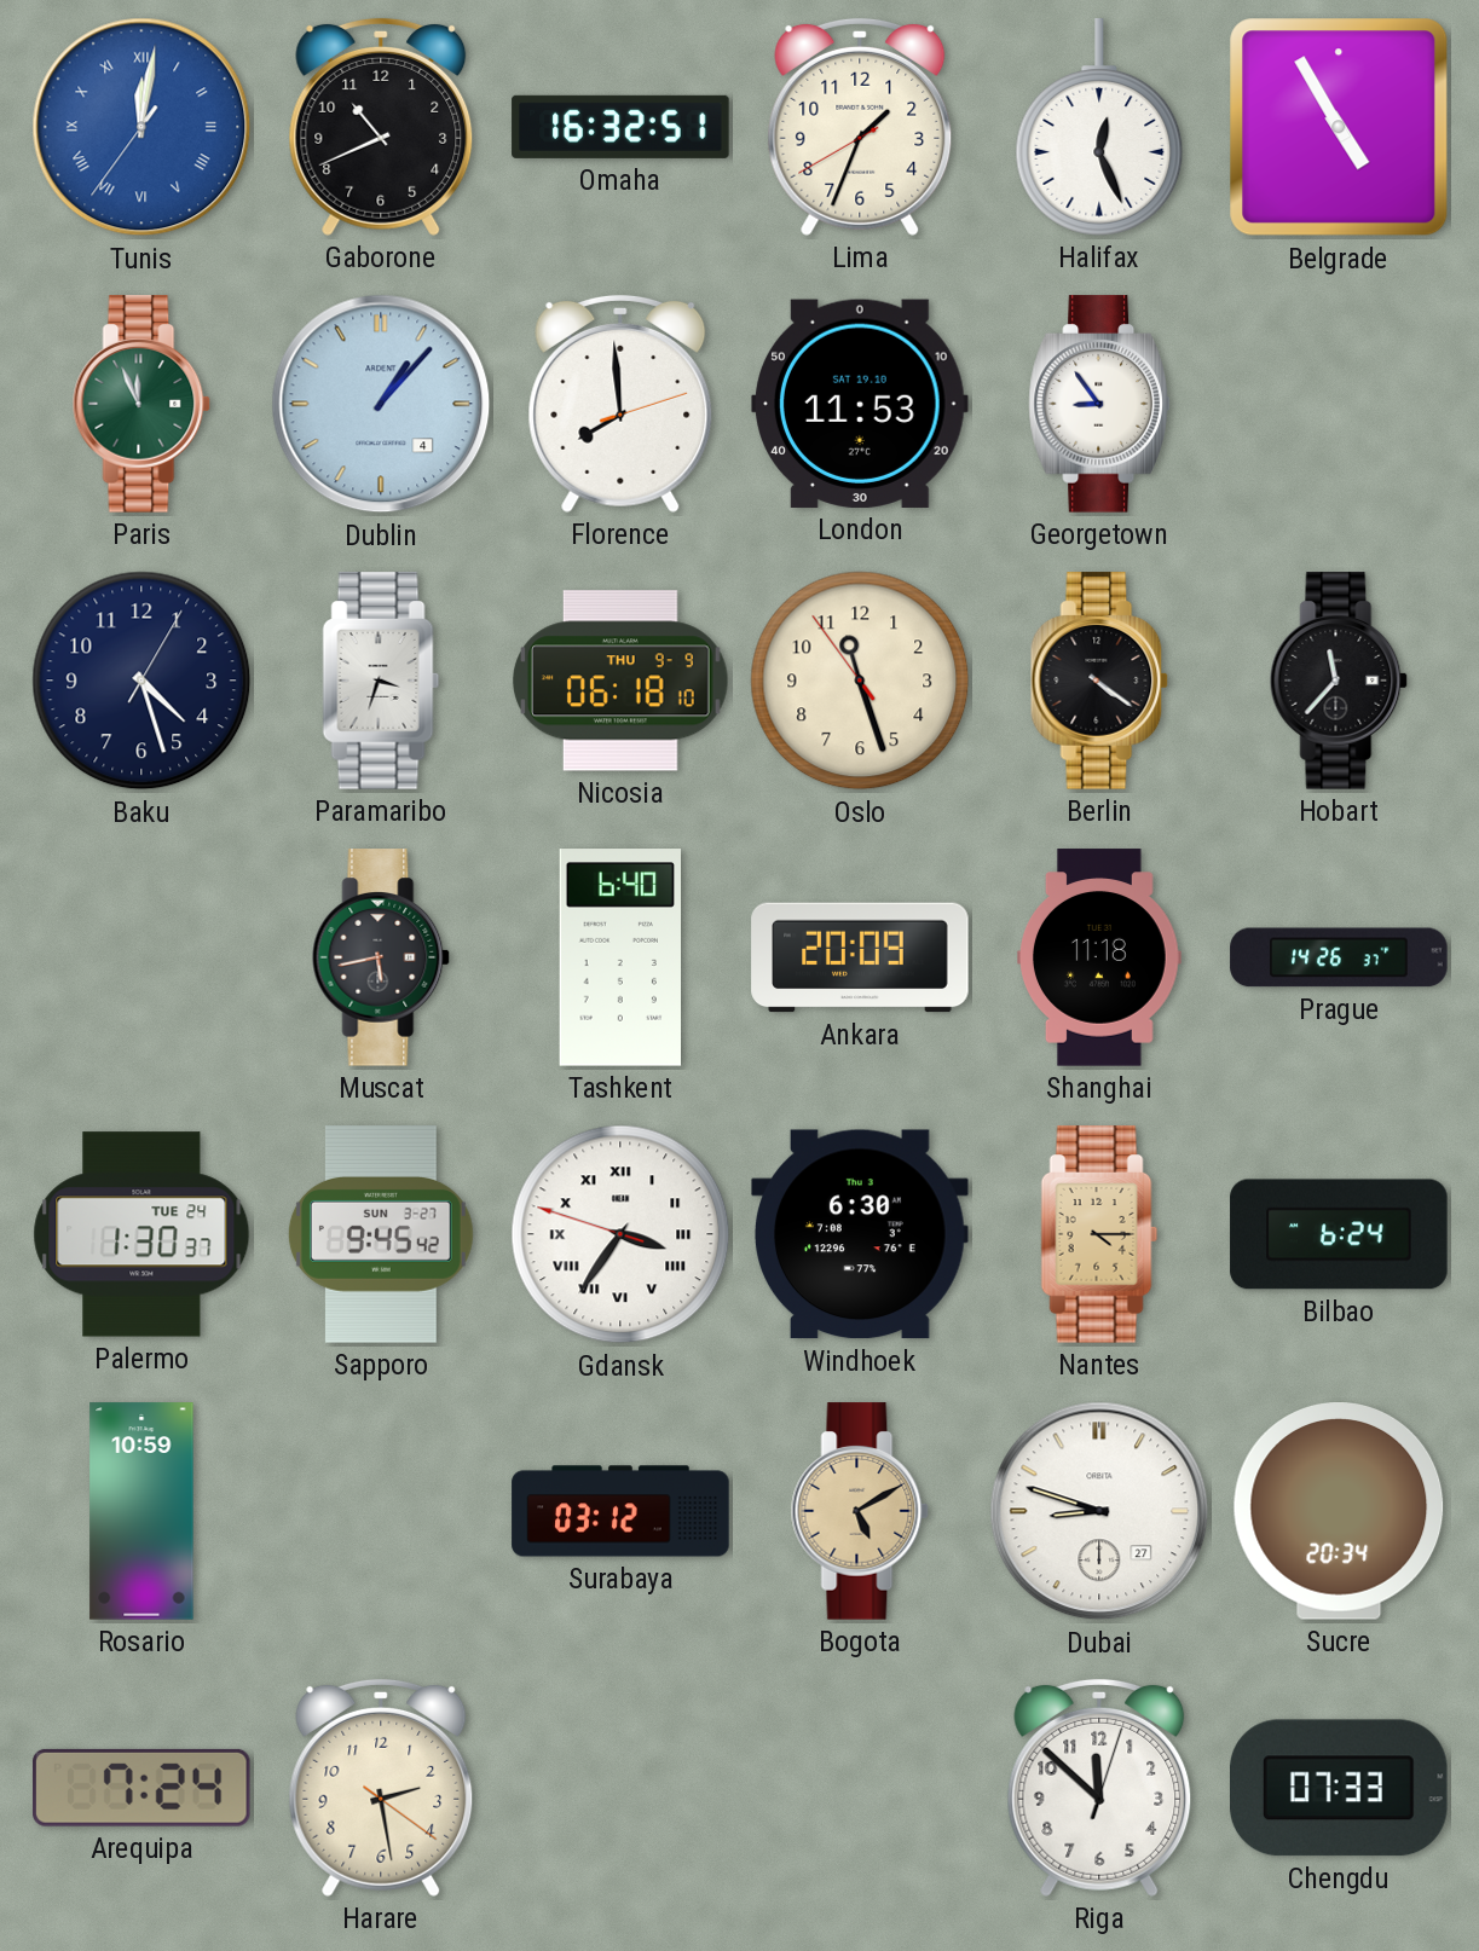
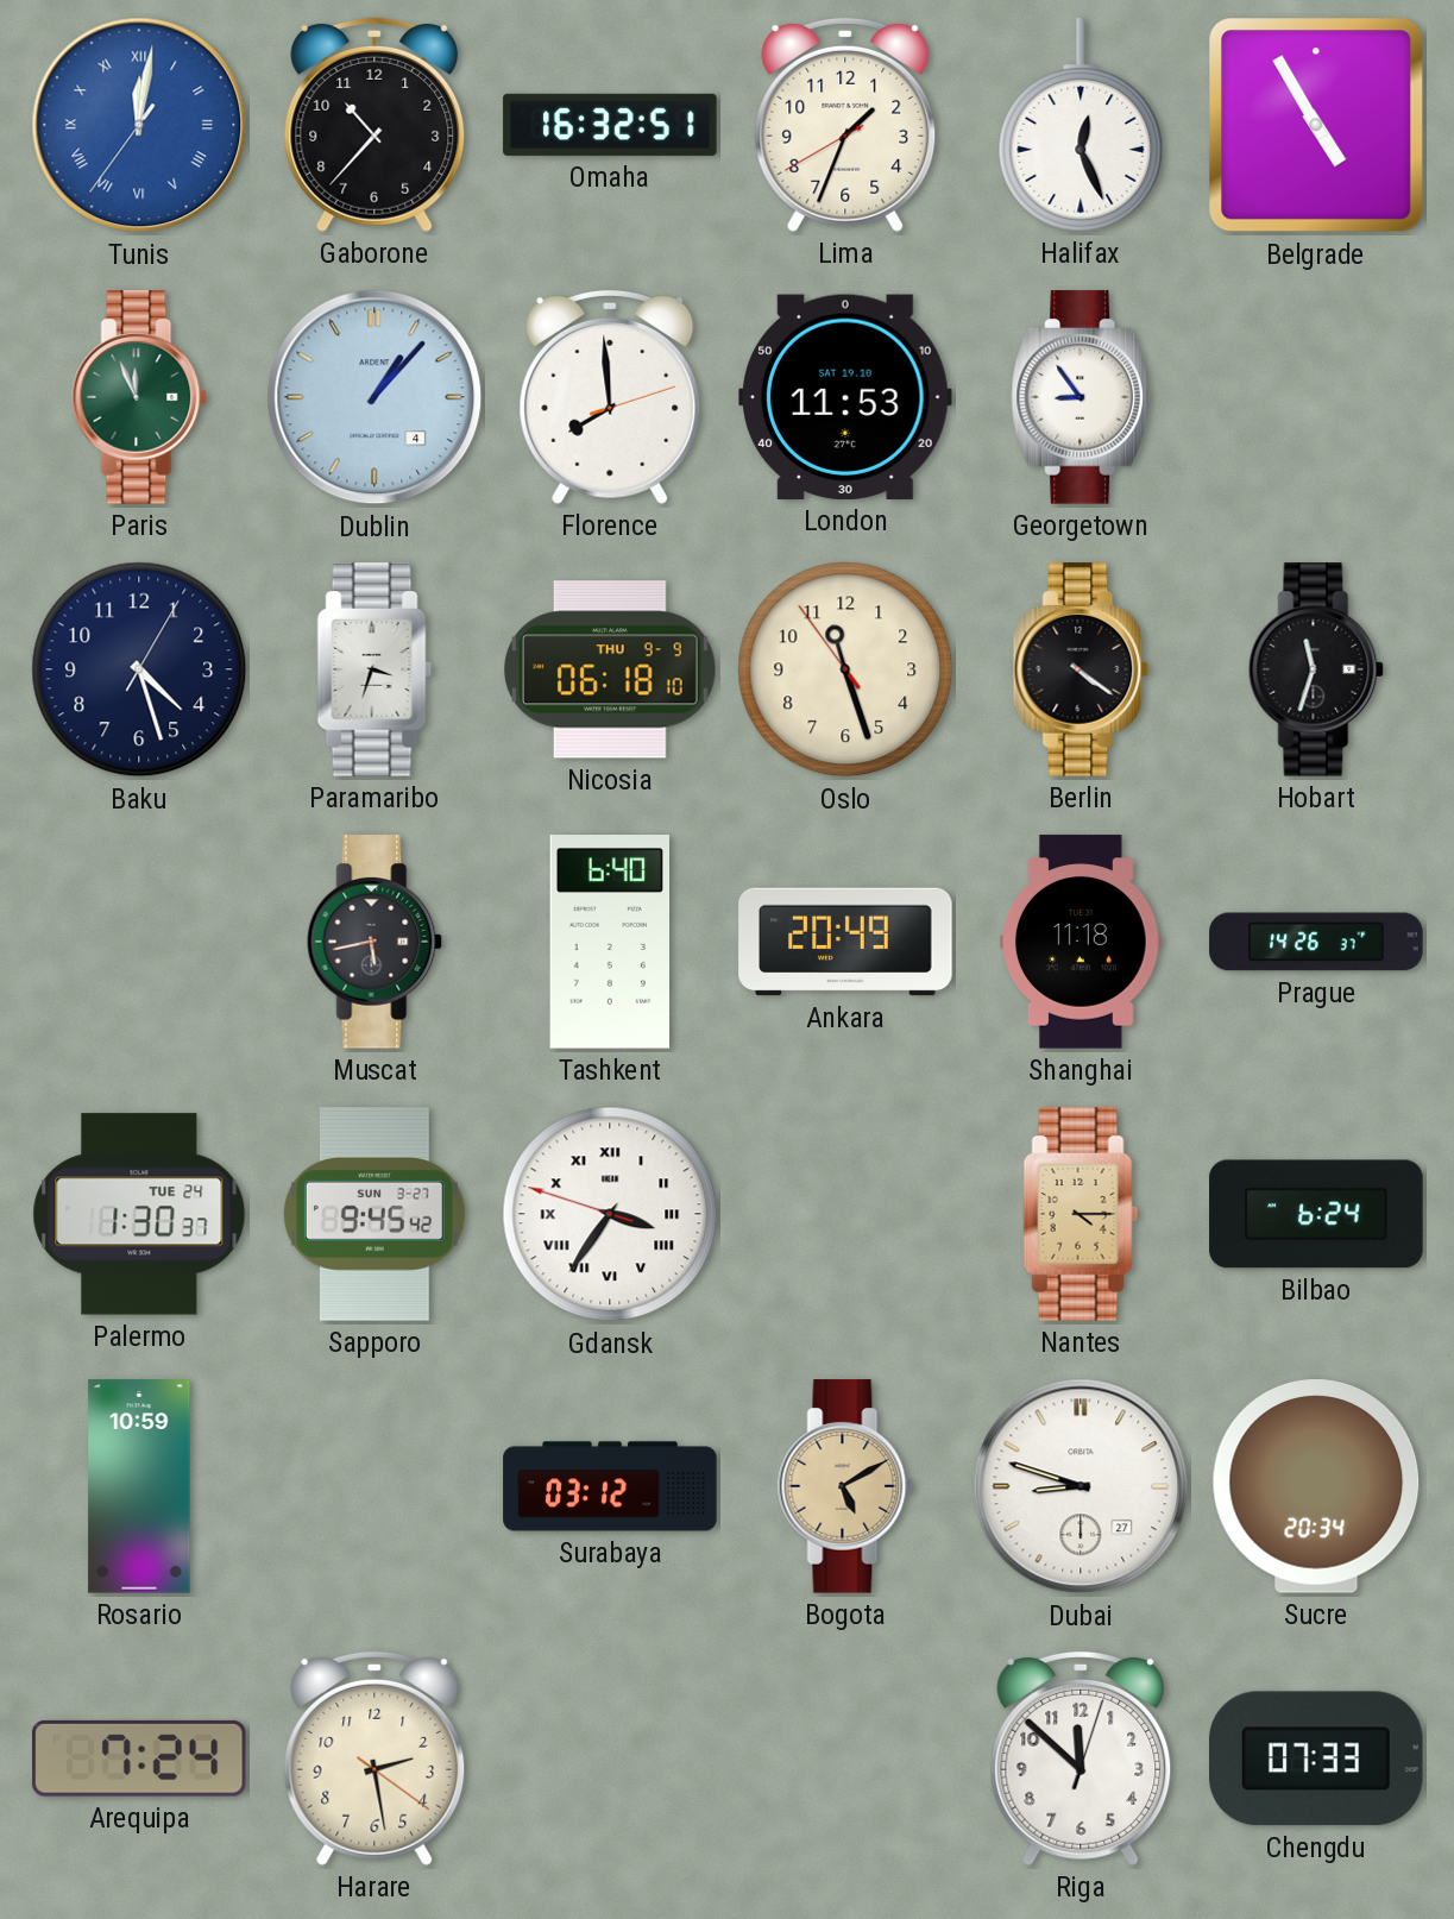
Gaborone: 10:41 -> 10:37 (374, 125)
Hobart: 11:37 -> 11:33 (1316, 669)
Ankara: 20:09 -> 20:49 (845, 942)
Windhoek: 6:30 -> none (861, 1234)
